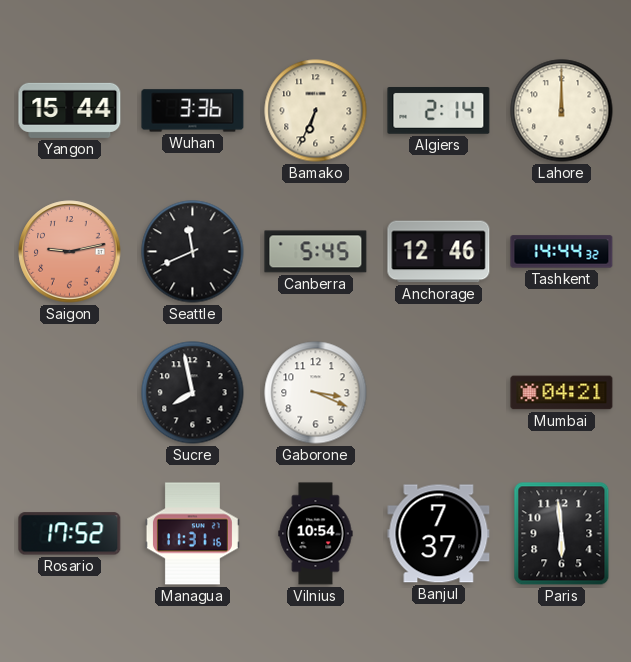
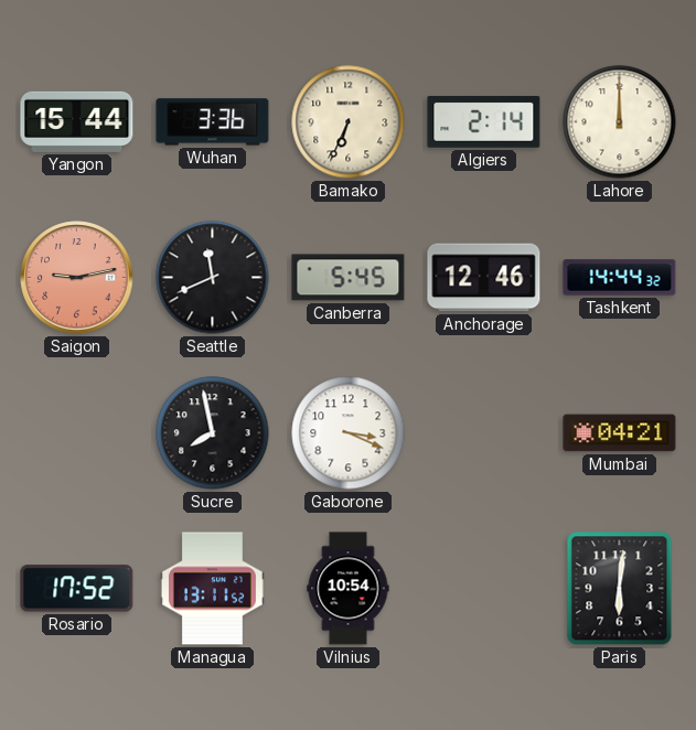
Managua: 11:31 -> 13:11 (212, 589)
Banjul: 7:37 -> none (439, 534)
Paris: 5:59 -> 6:01 (620, 589)
